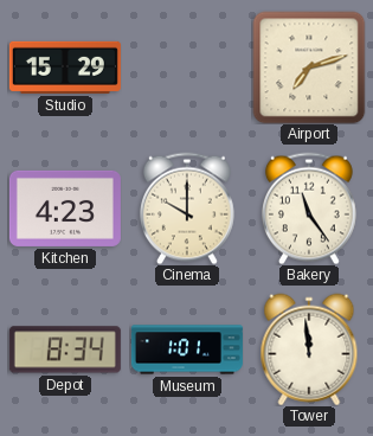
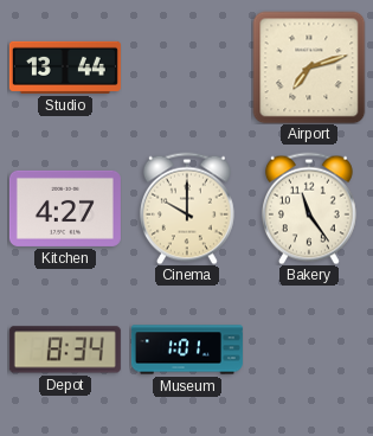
Studio: 15:29 -> 13:44 (65, 68)
Kitchen: 4:23 -> 4:27 (65, 209)
Tower: 11:59 -> none (309, 350)
